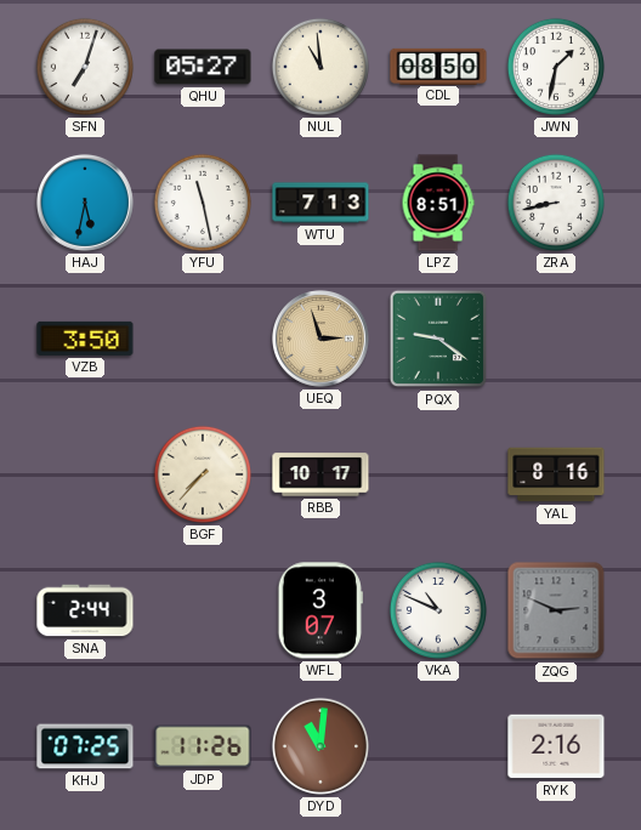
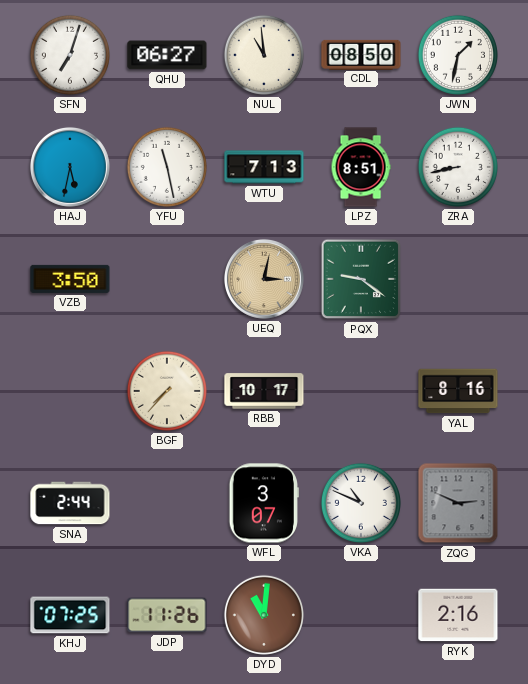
QHU: 05:27 -> 06:27 (167, 55)
UEQ: 2:57 -> 3:02 (264, 279)
